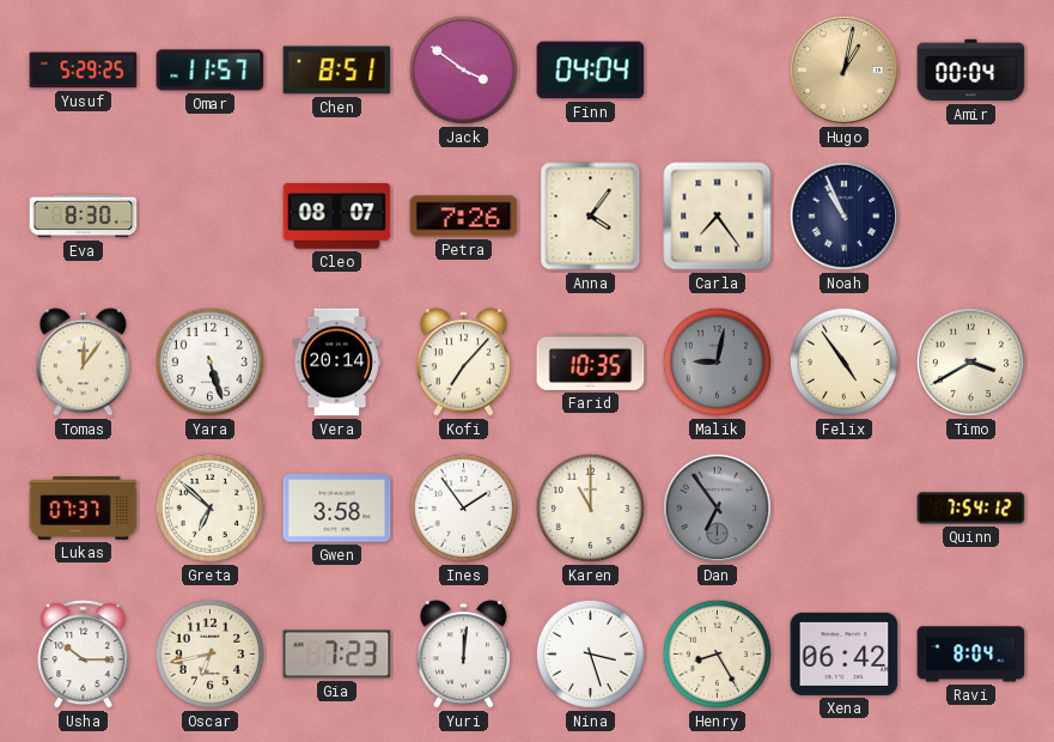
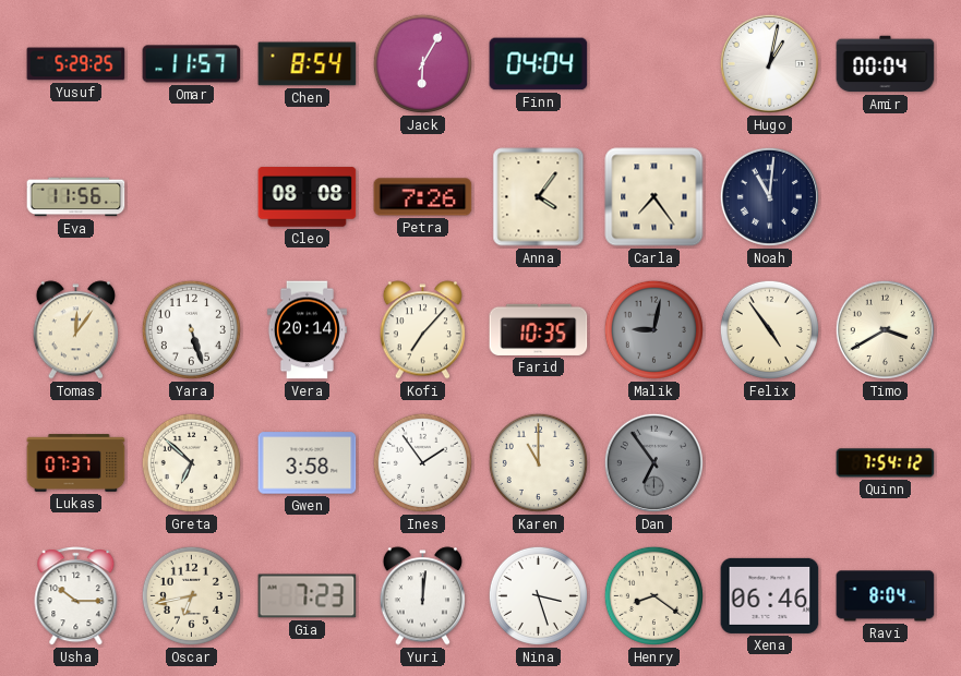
Chen: 8:51 -> 8:54 (308, 64)
Jack: 3:51 -> 6:05 (422, 63)
Hugo dial: champagne -> white (769, 63)
Eva: 8:30 -> 11:56 (76, 197)
Cleo: 08:07 -> 08:08 (308, 197)
Noah: 10:56 -> 11:01 (769, 196)
Henry: 8:25 -> 8:21 (653, 595)
Xena: 06:42 -> 06:46 (770, 595)
